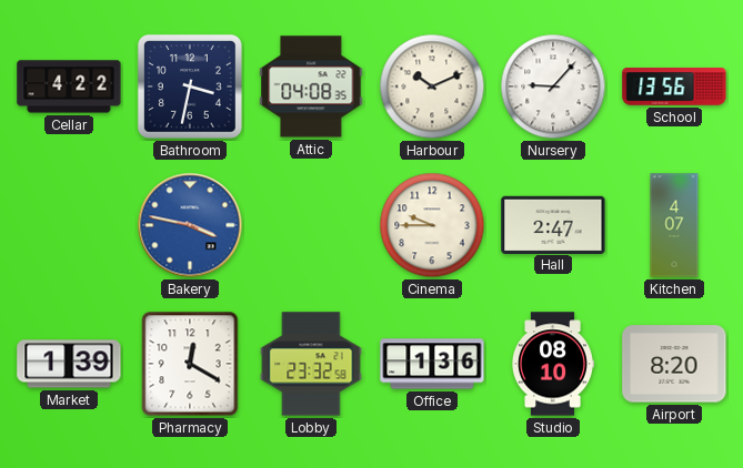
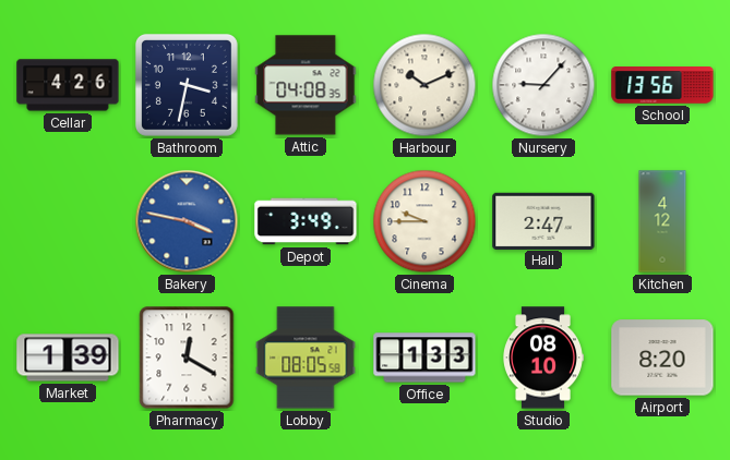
Cellar: 4:22 -> 4:26 (68, 85)
Depot: none -> 3:49 (306, 221)
Kitchen: 4:07 -> 4:12 (662, 221)
Lobby: 23:32 -> 08:05 (306, 358)
Office: 1:36 -> 1:33 (424, 358)
